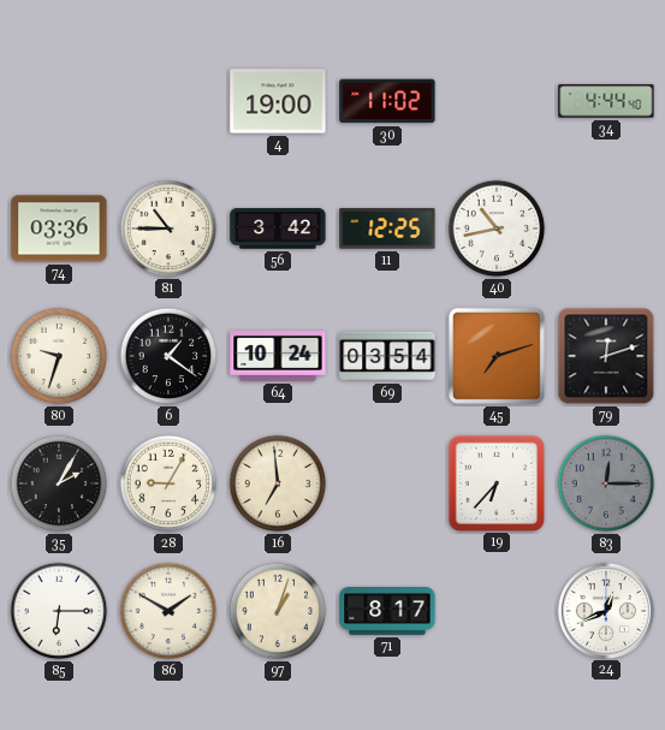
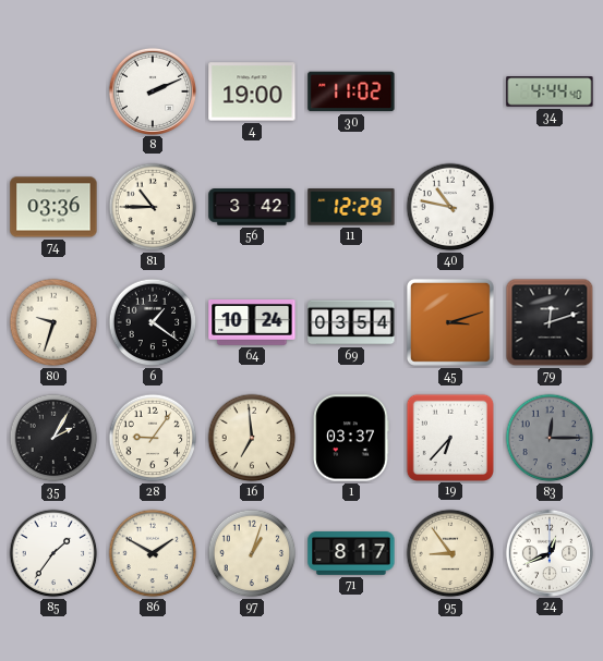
8: none -> 2:11 (152, 90)
11: 12:25 -> 12:29 (351, 207)
40: 10:43 -> 10:47 (450, 207)
45: 7:12 -> 3:12 (450, 322)
28: 9:05 -> 9:06 (153, 438)
1: none -> 03:37 (351, 438)
85: 6:15 -> 1:36 (53, 553)
95: none -> 8:54 (450, 553)
